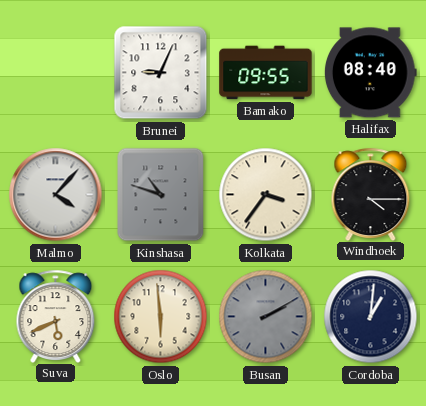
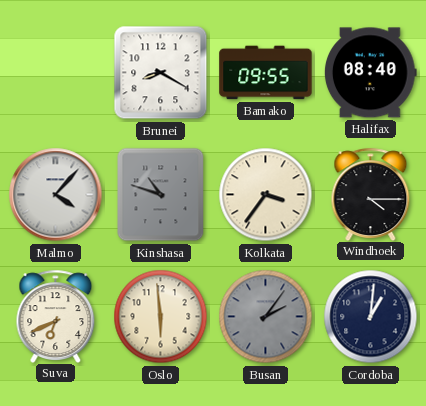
Brunei: 9:04 -> 8:20 (161, 73)
Suva: 5:41 -> 6:41 (56, 316)
Busan: 2:10 -> 2:06 (266, 317)
